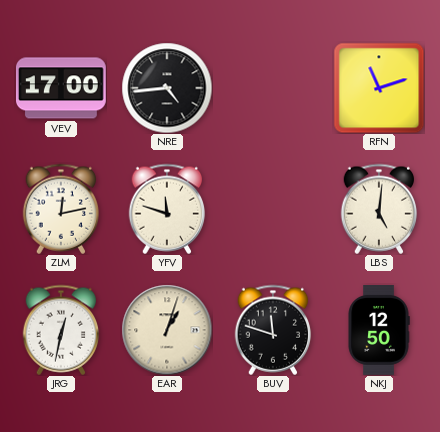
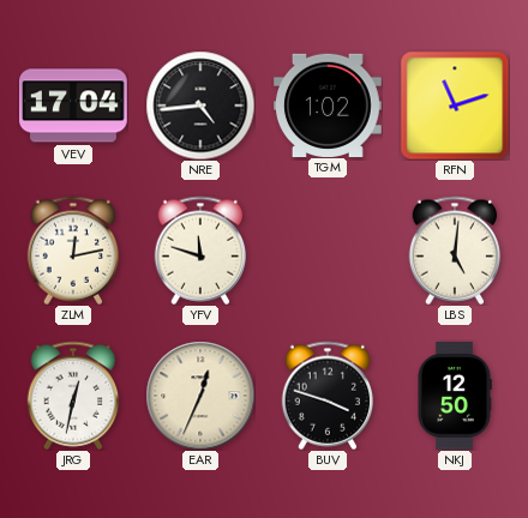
VEV: 17:00 -> 17:04 (74, 106)
TGM: none -> 1:02 (328, 104)
EAR: 1:03 -> 12:34 (200, 396)
BUV: 11:48 -> 3:48 (328, 396)
